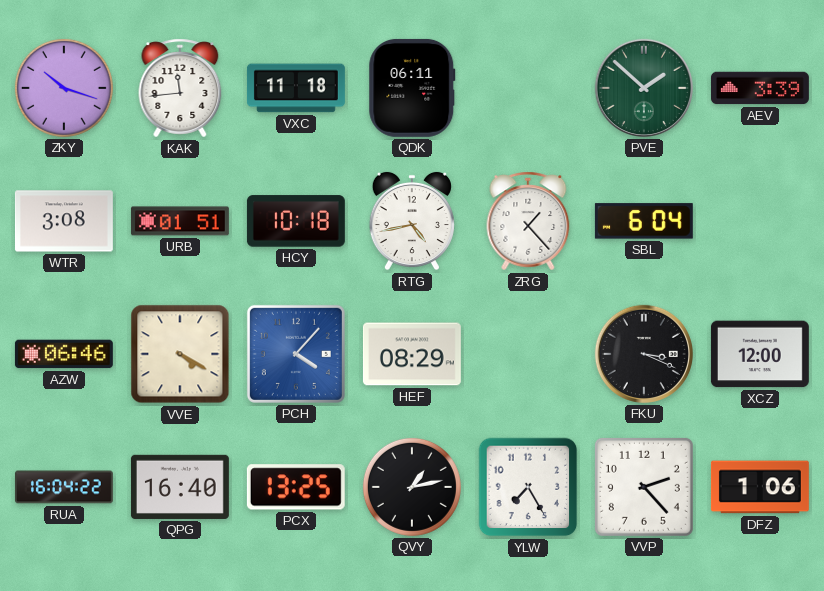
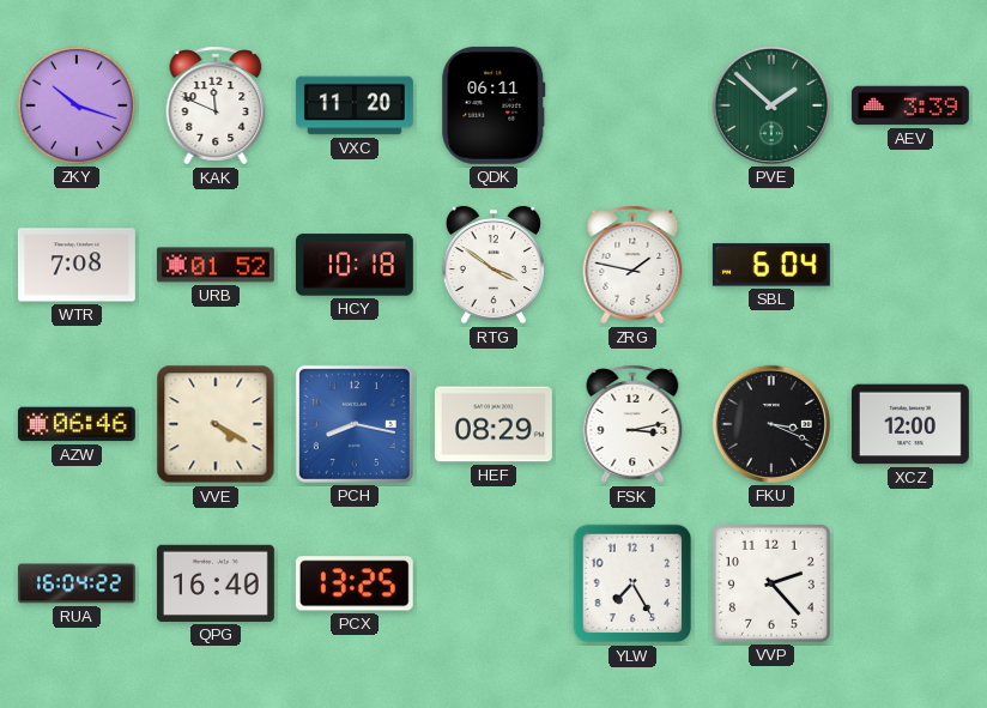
KAK: 11:44 -> 11:49 (216, 105)
VXC: 11:18 -> 11:20 (355, 105)
WTR: 3:08 -> 7:08 (77, 265)
URB: 01:51 -> 01:52 (216, 265)
RTG: 4:43 -> 3:51 (493, 265)
ZRG: 1:23 -> 1:47 (632, 265)
PCH: 4:07 -> 8:17 (355, 424)
FSK: none -> 3:13 (632, 424)
QVY: 1:13 -> none (412, 487)
DFZ: 1:06 -> none (760, 487)
